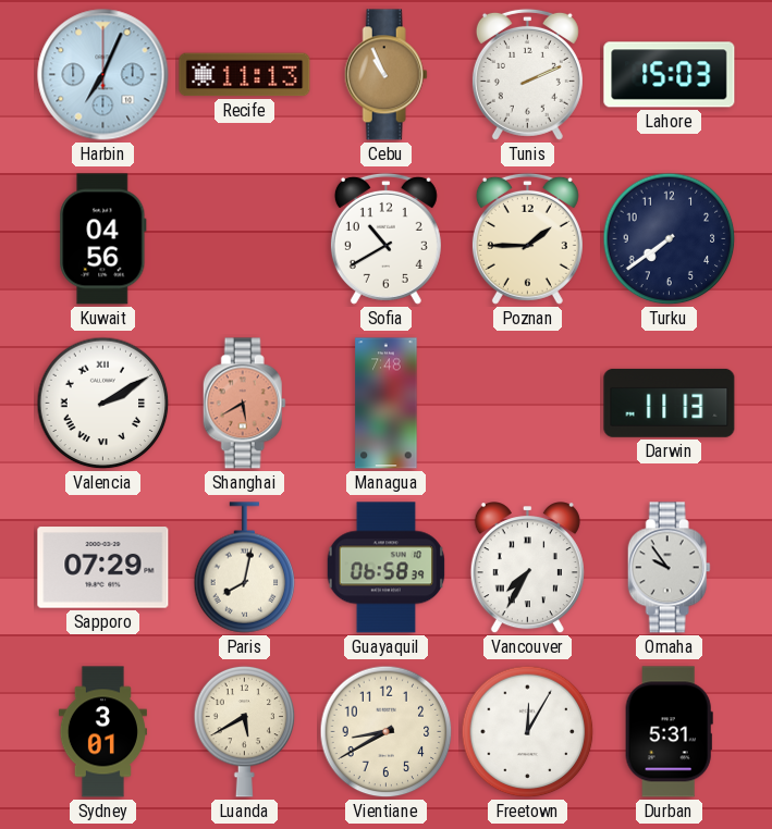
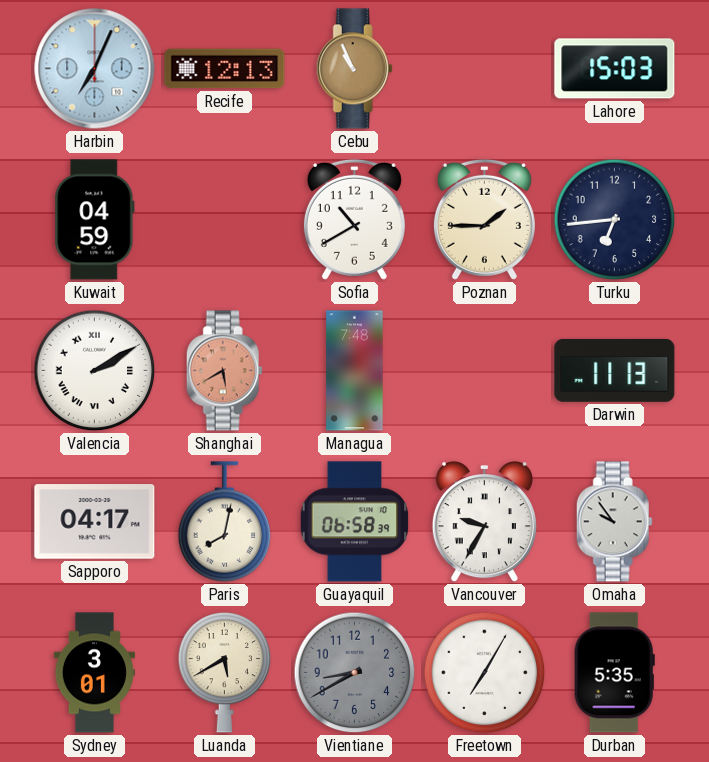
Recife: 11:13 -> 12:13 (225, 69)
Tunis: 2:11 -> none (527, 74)
Kuwait: 04:56 -> 04:59 (95, 220)
Turku: 7:39 -> 6:44 (615, 220)
Sapporo: 07:29 -> 04:17 (95, 522)
Vancouver: 7:35 -> 9:35 (484, 522)
Vientiane dial: cream -> grey (355, 673)
Freetown: 12:05 -> 7:05 (485, 673)
Durban: 5:31 -> 5:35 (614, 673)
